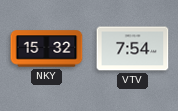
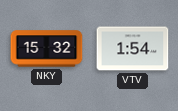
VTV: 7:54 -> 1:54 (133, 49)
